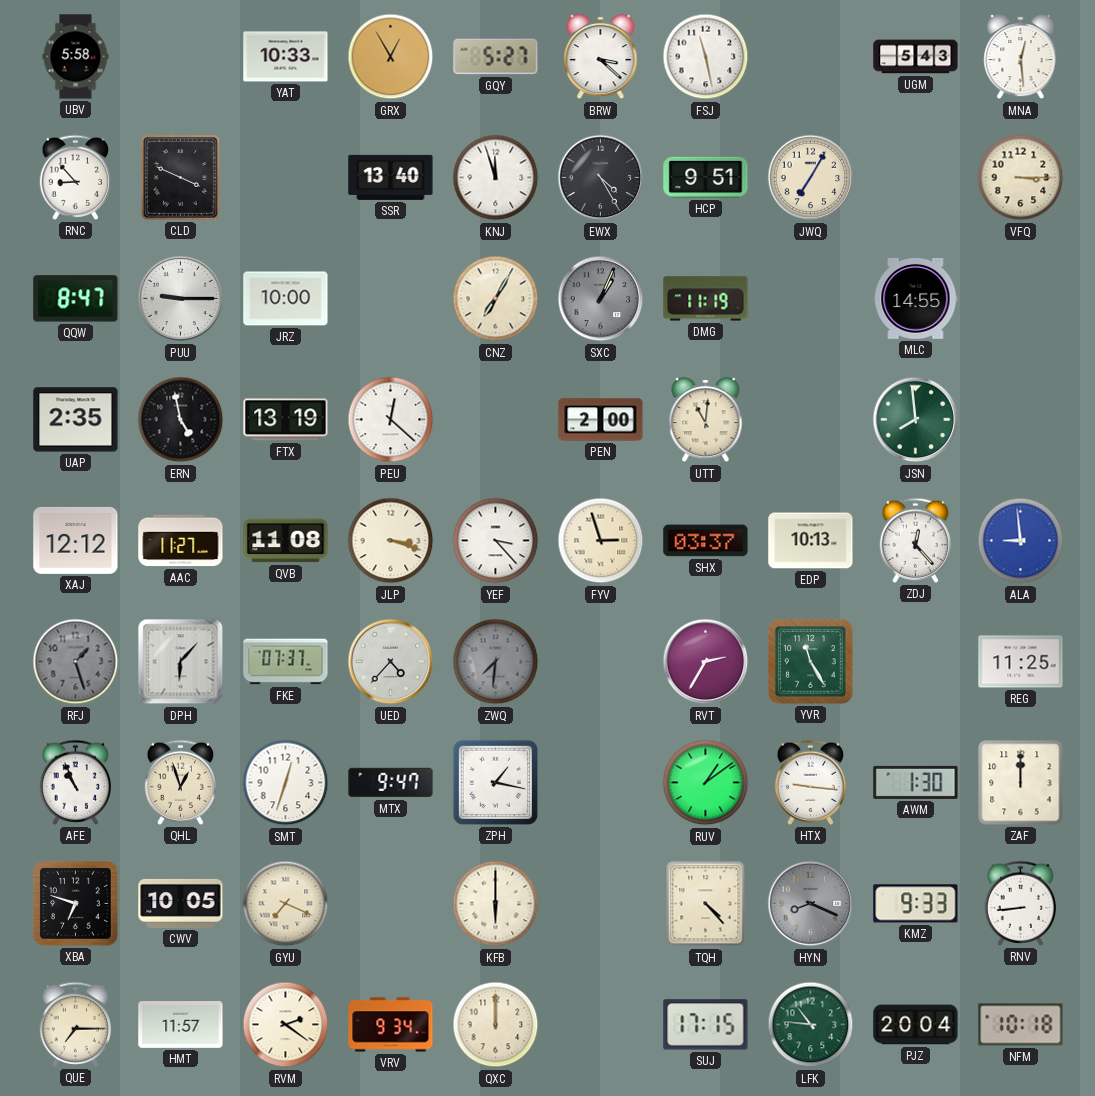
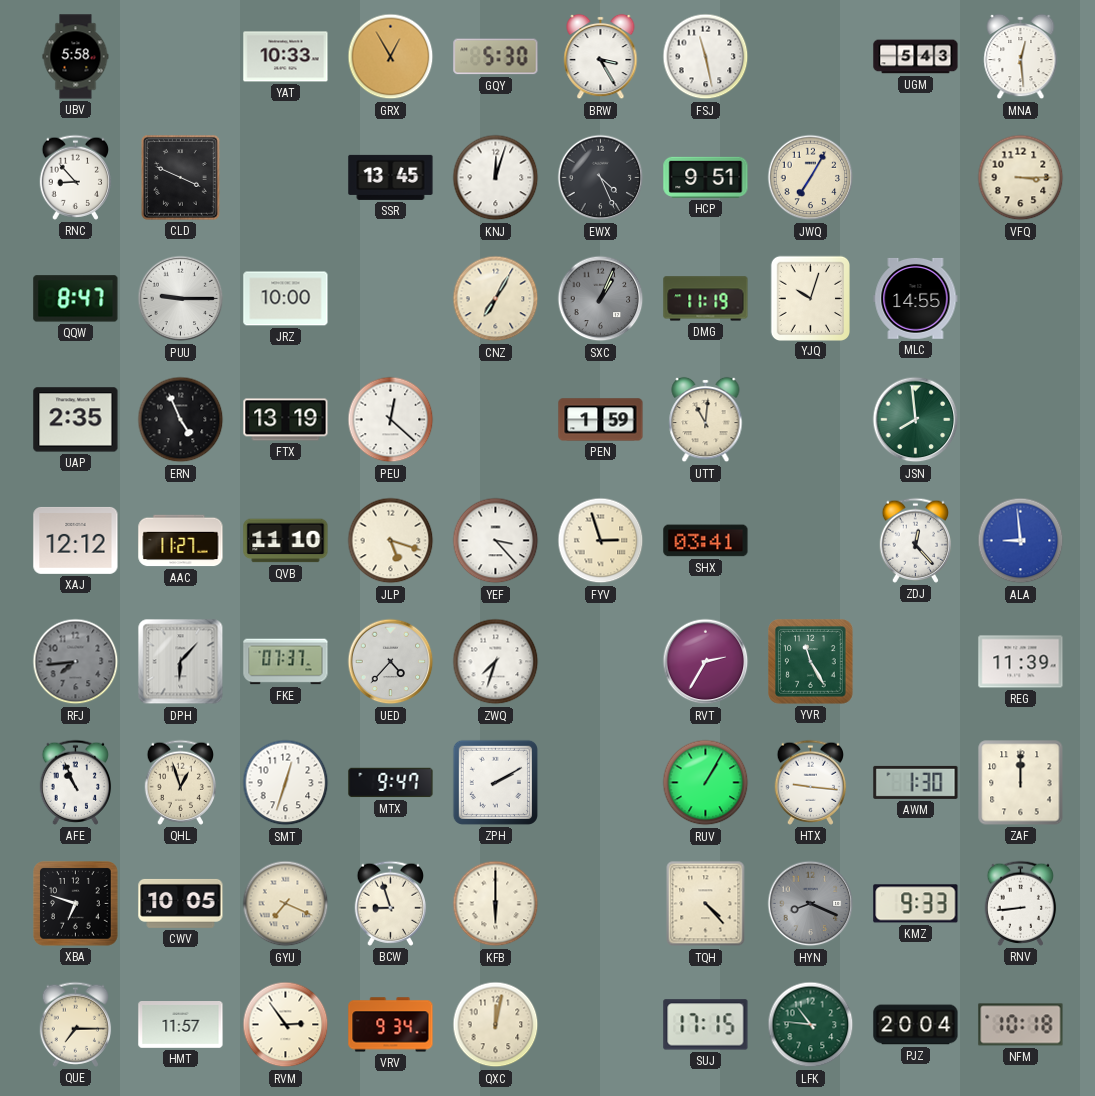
GQY: 5:27 -> 5:30 (496, 57)
BRW: 3:22 -> 3:25 (601, 57)
SSR: 13:40 -> 13:45 (391, 177)
KNJ: 11:57 -> 12:03 (496, 178)
EWX: 4:25 -> 4:26 (601, 178)
YJQ: none -> 10:03 (810, 298)
ERN: 4:58 -> 4:56 (181, 420)
PEN: 2:00 -> 1:59 (601, 420)
QVB: 11:08 -> 11:10 (286, 541)
JLP: 3:18 -> 5:18 (391, 541)
SHX: 03:37 -> 03:41 (706, 541)
EDP: 10:13 -> none (811, 541)
RFJ: 1:27 -> 7:44 (76, 662)
ZWQ: 7:31 -> 7:33 (496, 662)
ZWQ dial: grey -> white (496, 662)
REG: 11:25 -> 11:39 (1021, 662)
ZPH: 1:17 -> 2:10 (495, 782)
RUV: 1:09 -> 1:05 (706, 783)
BCW: none -> 8:57 (391, 903)
RVM: 2:21 -> 2:54 (286, 1025)
QXC: 12:00 -> 12:02 (496, 1025)
